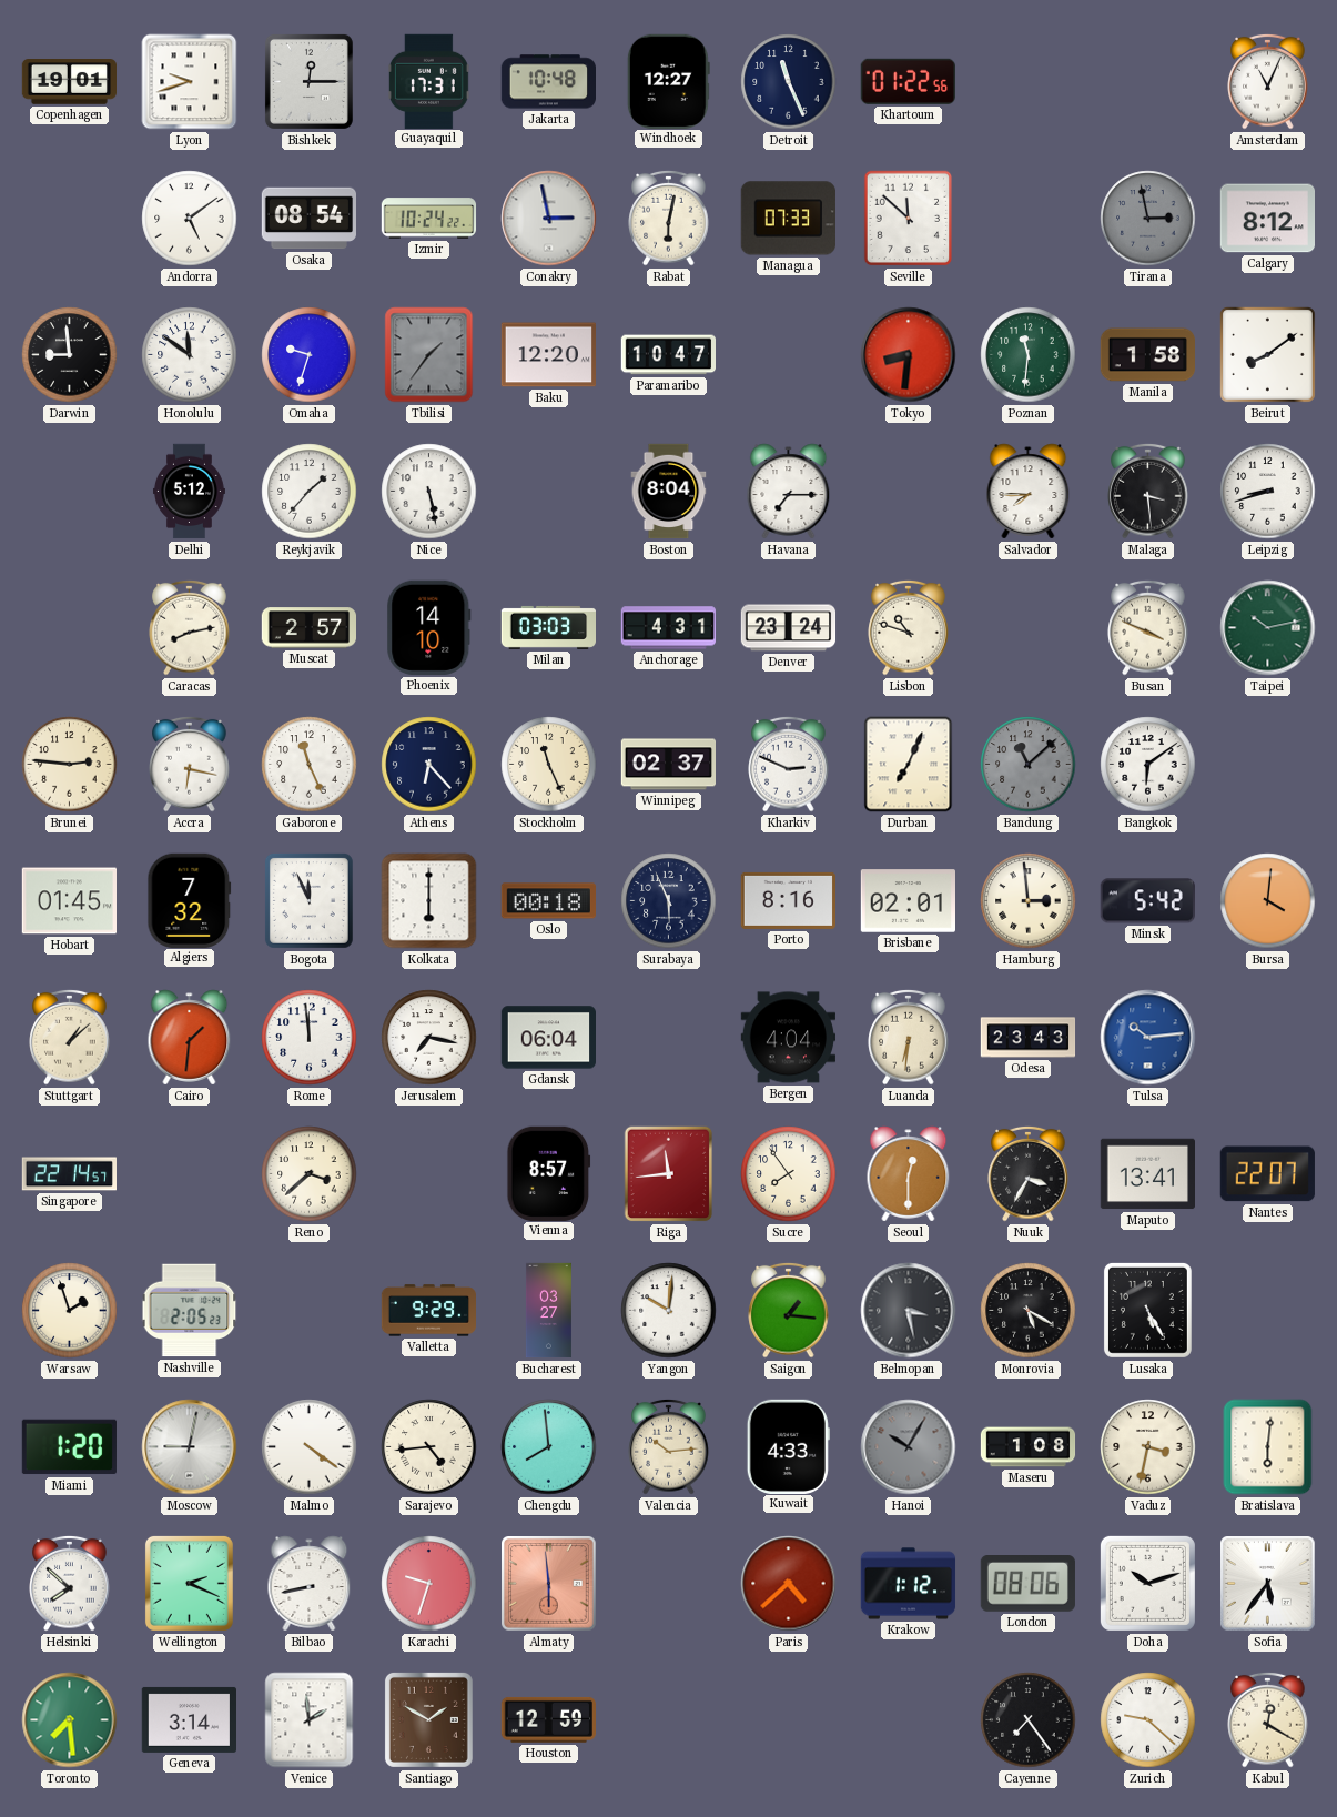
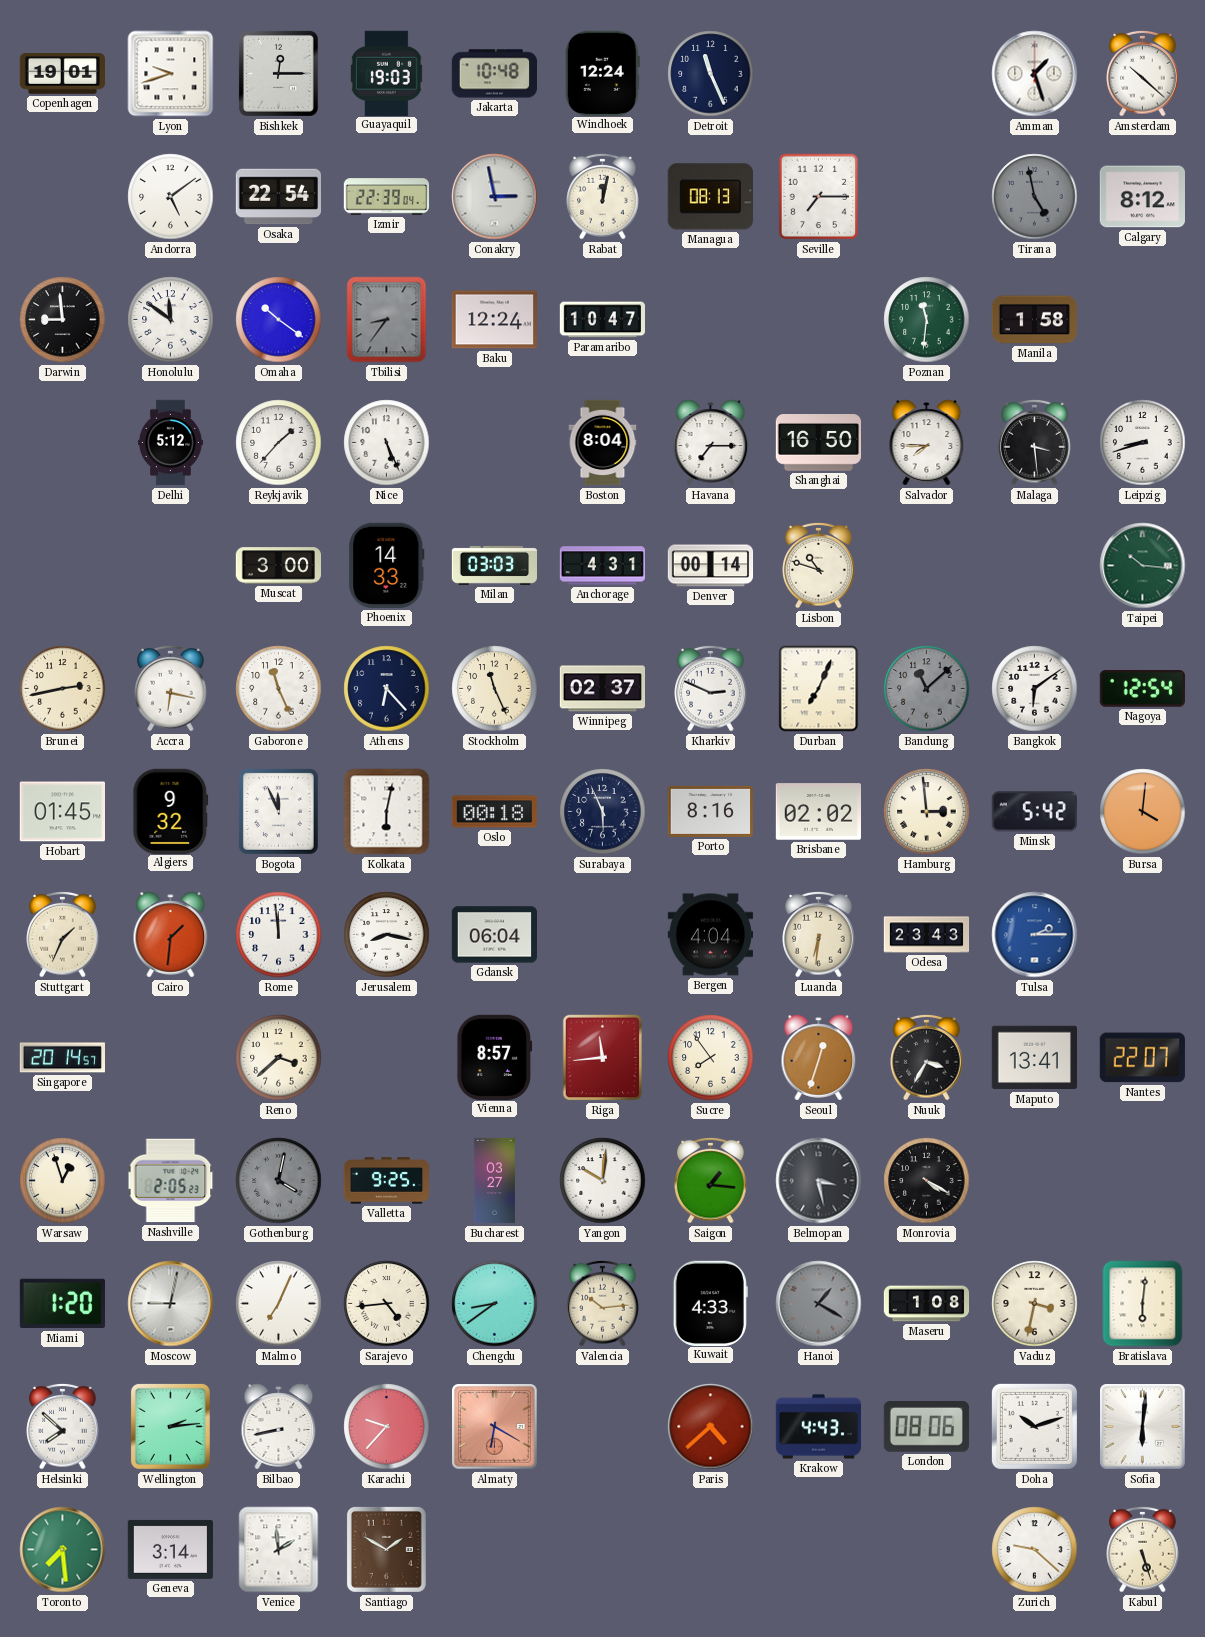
Guayaquil: 17:31 -> 19:03 (386, 73)
Windhoek: 12:27 -> 12:24 (602, 73)
Khartoum: 01:22 -> none (908, 81)
Amman: none -> 1:27 (1035, 74)
Amsterdam: 11:04 -> 10:22 (1143, 73)
Osaka: 08:54 -> 22:54 (278, 197)
Izmir: 10:24 -> 22:39 (387, 197)
Rabat: 6:02 -> 12:02 (603, 196)
Managua: 07:33 -> 08:13 (710, 197)
Seville: 11:52 -> 7:15 (819, 197)
Tirana: 2:58 -> 4:58 (1035, 197)
Omaha: 9:33 -> 10:21 (279, 320)
Tbilisi: 1:36 -> 8:36 (387, 320)
Baku: 12:20 -> 12:24 (494, 320)
Tokyo: 8:31 -> none (909, 355)
Beirut: 8:09 -> none (1267, 354)
Nice: 5:28 -> 5:26 (387, 443)
Shanghai: none -> 16:50 (818, 443)
Caracas: 8:13 -> none (190, 627)
Muscat: 2:57 -> 3:00 (278, 566)
Phoenix: 14:10 -> 14:33 (387, 565)
Denver: 23:24 -> 00:14 (711, 566)
Busan: 3:49 -> none (1148, 627)
Taipei: 10:13 -> 10:16 (1143, 566)
Brunei: 2:46 -> 2:43 (63, 689)
Nagoya: none -> 12:54 (1142, 689)
Algiers: 7:32 -> 9:32 (171, 811)
Kolkata: 6:00 -> 6:02 (387, 812)
Brisbane: 02:01 -> 02:02 (818, 812)
Stuttgart: 1:08 -> 1:34 (63, 934)
Jerusalem: 7:17 -> 8:17 (387, 935)
Tulsa: 10:14 -> 2:15 (1035, 935)
Singapore: 22:14 -> 20:14 (62, 1058)
Seoul: 12:30 -> 12:33 (819, 1058)
Warsaw: 1:57 -> 12:57 (63, 1181)
Gothenburg: none -> 4:02 (279, 1181)
Valletta: 9:29 -> 9:25 (386, 1181)
Monrovia: 5:20 -> 4:20 (927, 1181)
Lusaka: 5:25 -> none (1147, 1310)
Malmo: 4:21 -> 7:04 (279, 1304)
Chengdu: 7:59 -> 8:39 (495, 1304)
Hanoi: 10:05 -> 1:20 (819, 1304)
Wellington: 2:19 -> 2:14 (170, 1426)
Karachi: 9:33 -> 9:37 (387, 1427)
Almaty: 5:59 -> 6:20 (495, 1427)
Krakow: 1:12 -> 4:43 (819, 1427)
Sofia: 5:36 -> 6:01 (1143, 1427)
Houston: 12:59 -> none (548, 1719)
Cayenne: 7:24 -> none (1029, 1720)
Kabul: 12:20 -> 5:27 (1143, 1549)
